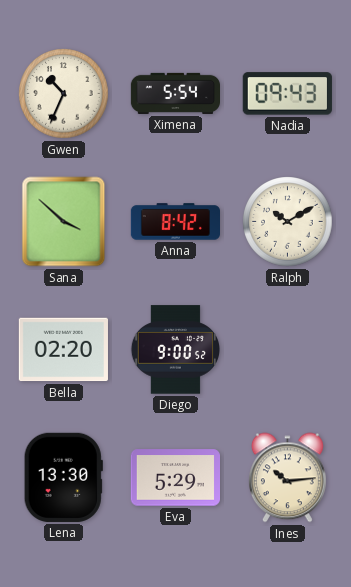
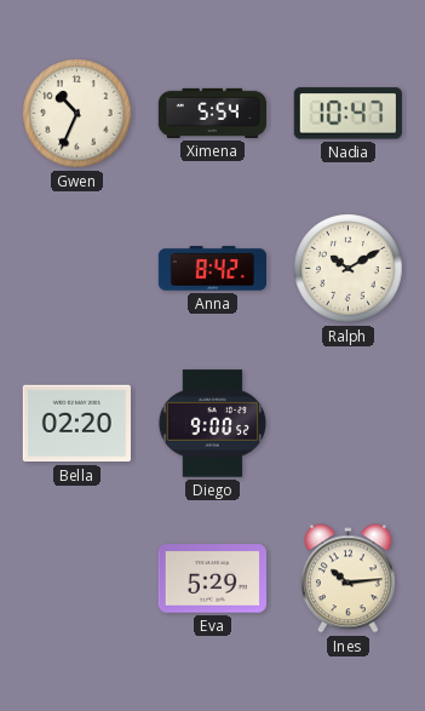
Nadia: 09:43 -> 10:47 (348, 114)
Sana: 3:52 -> none (64, 222)
Lena: 13:30 -> none (63, 477)
